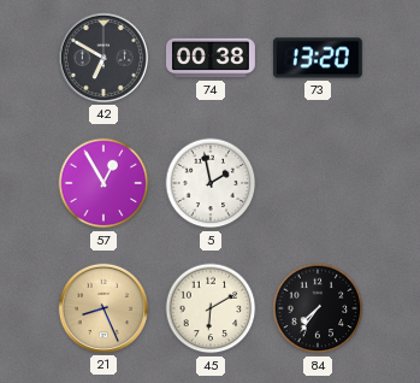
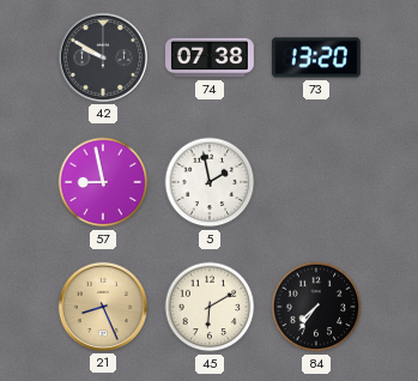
42: 6:50 -> 9:50 (103, 58)
74: 00:38 -> 07:38 (211, 58)
57: 12:55 -> 8:58 (103, 182)
